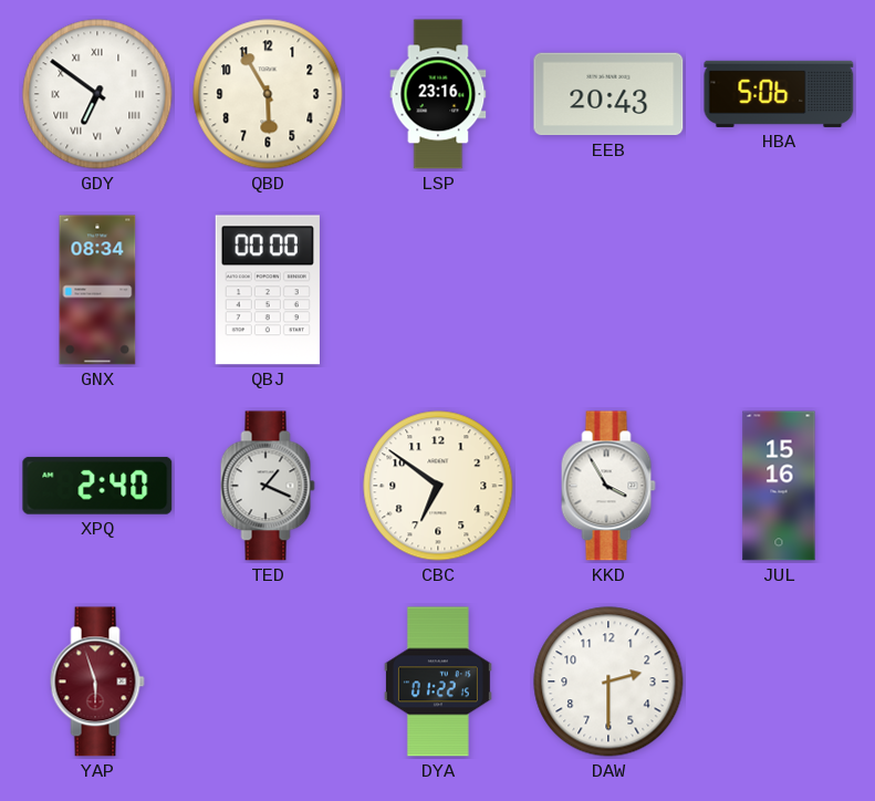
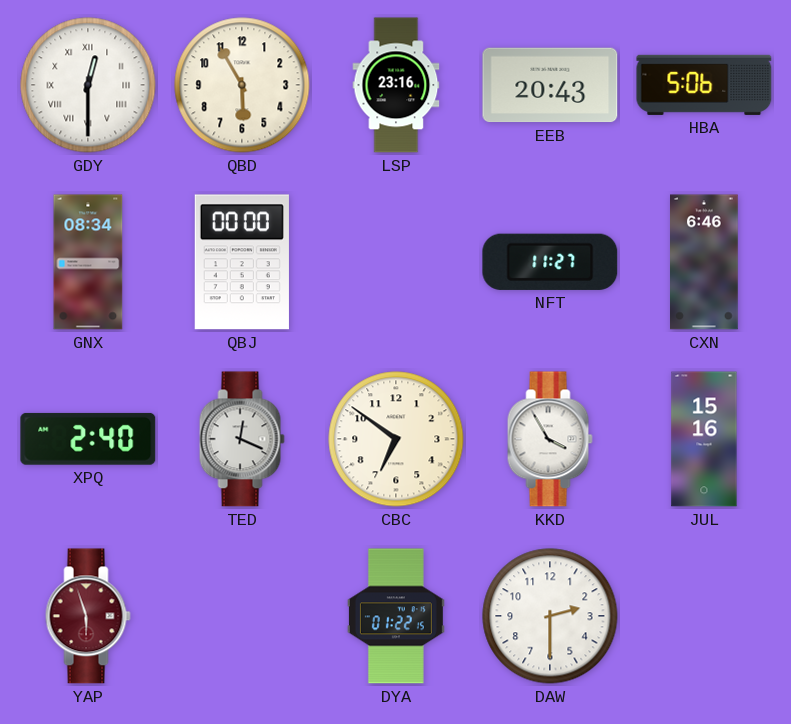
GDY: 6:51 -> 12:30 (88, 85)
NFT: none -> 11:27 (550, 262)
CXN: none -> 6:46 (704, 262)
TED: 1:19 -> 12:19 (242, 439)
